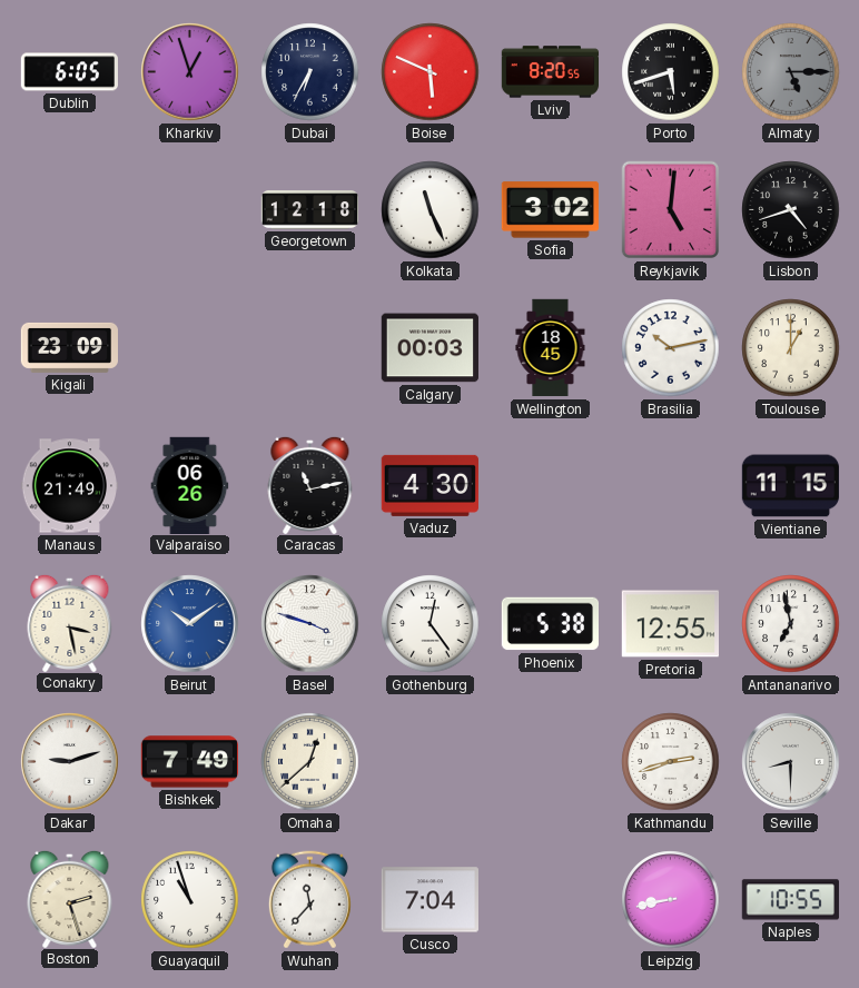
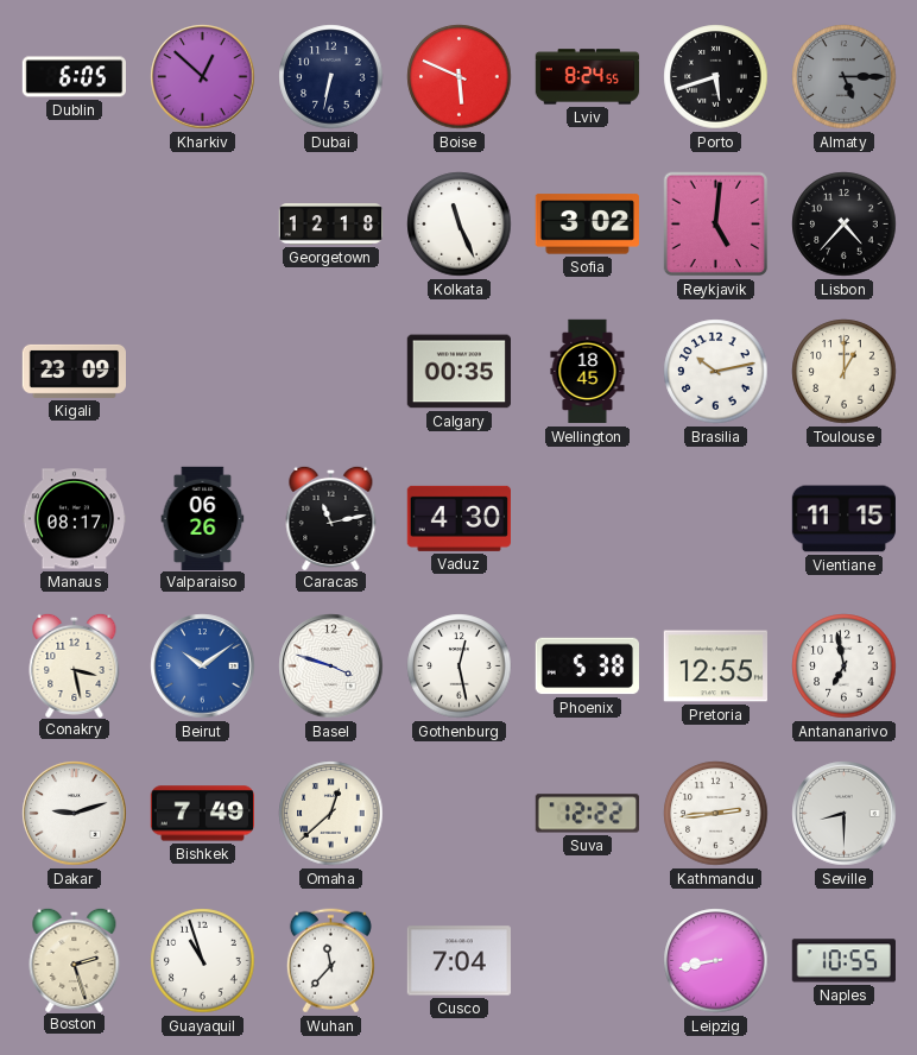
Kharkiv: 12:57 -> 12:52 (203, 77)
Dubai: 6:35 -> 6:32 (331, 77)
Lviv: 8:20 -> 8:24 (588, 77)
Lisbon: 4:42 -> 4:37 (845, 225)
Calgary: 00:03 -> 00:35 (458, 372)
Manaus: 21:49 -> 08:17 (74, 519)
Gothenburg: 12:24 -> 12:28 (460, 667)
Suva: none -> 12:22 (587, 814)
Kathmandu: 2:42 -> 2:44 (716, 814)
